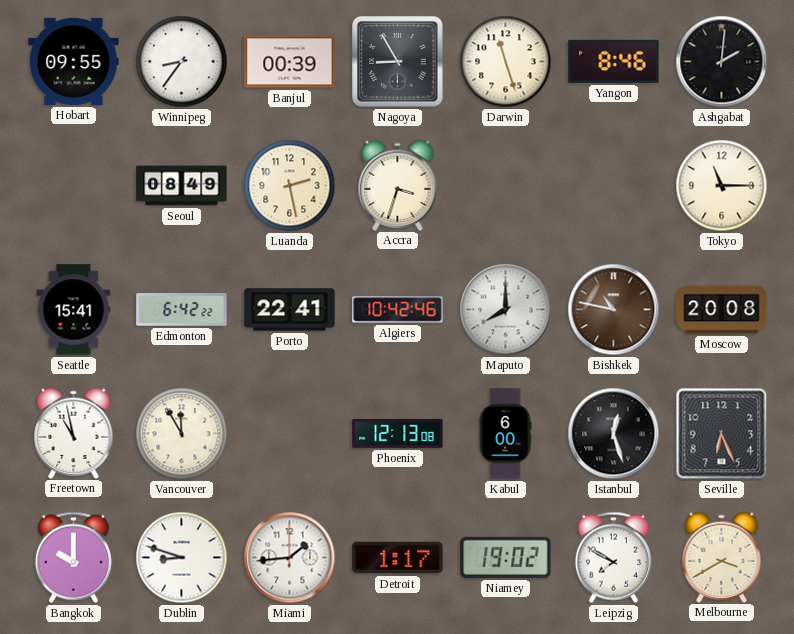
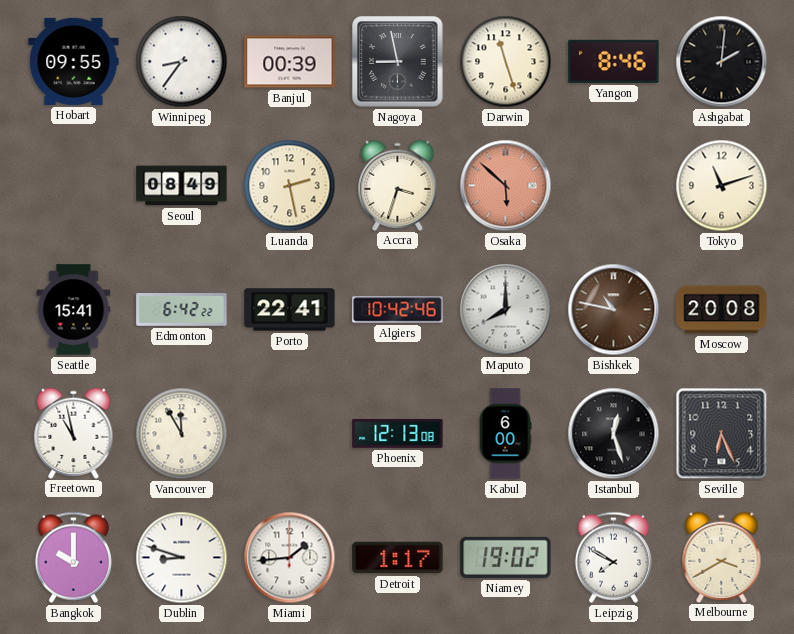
Nagoya: 8:55 -> 8:58 (398, 62)
Osaka: none -> 5:52 (506, 186)
Tokyo: 11:15 -> 11:12 (722, 186)
